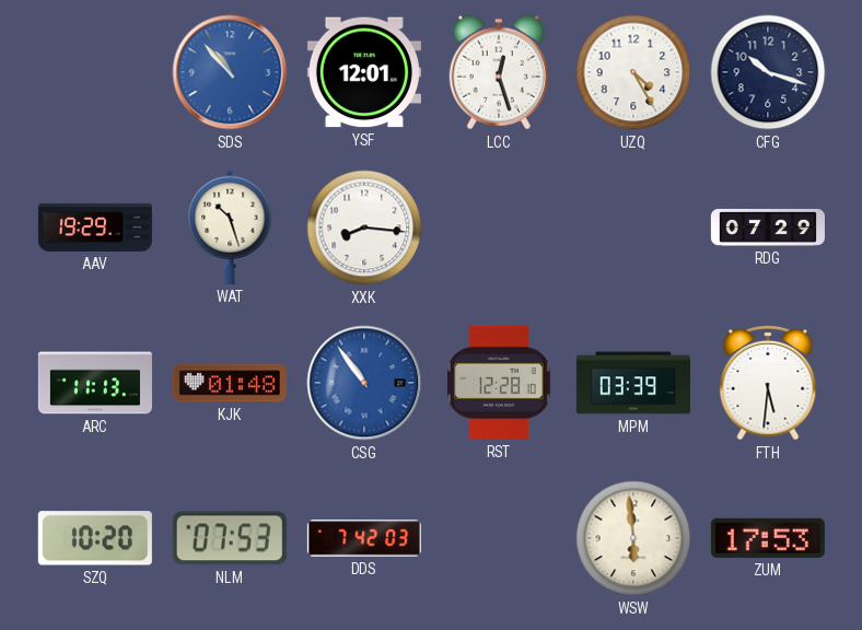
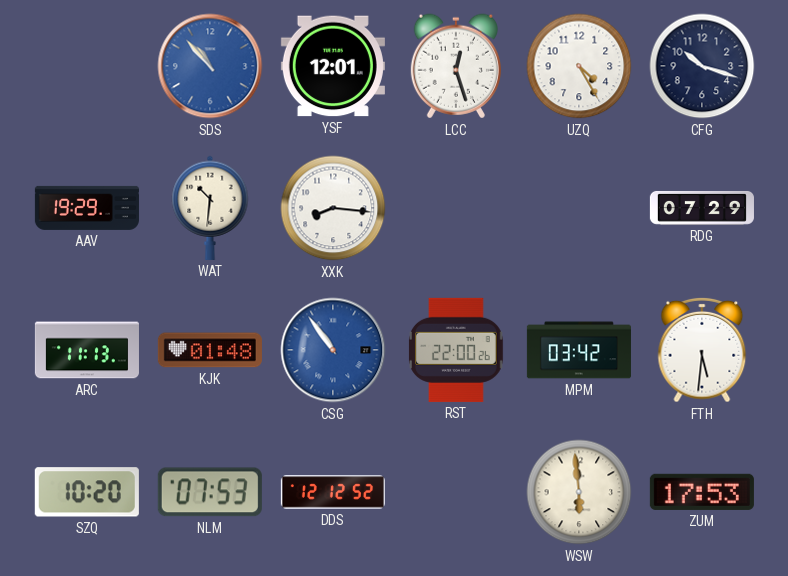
WAT: 10:27 -> 10:31 (210, 208)
RST: 12:28 -> 22:00 (457, 350)
MPM: 03:39 -> 03:42 (579, 350)
DDS: 7:42 -> 12:12 (333, 492)
